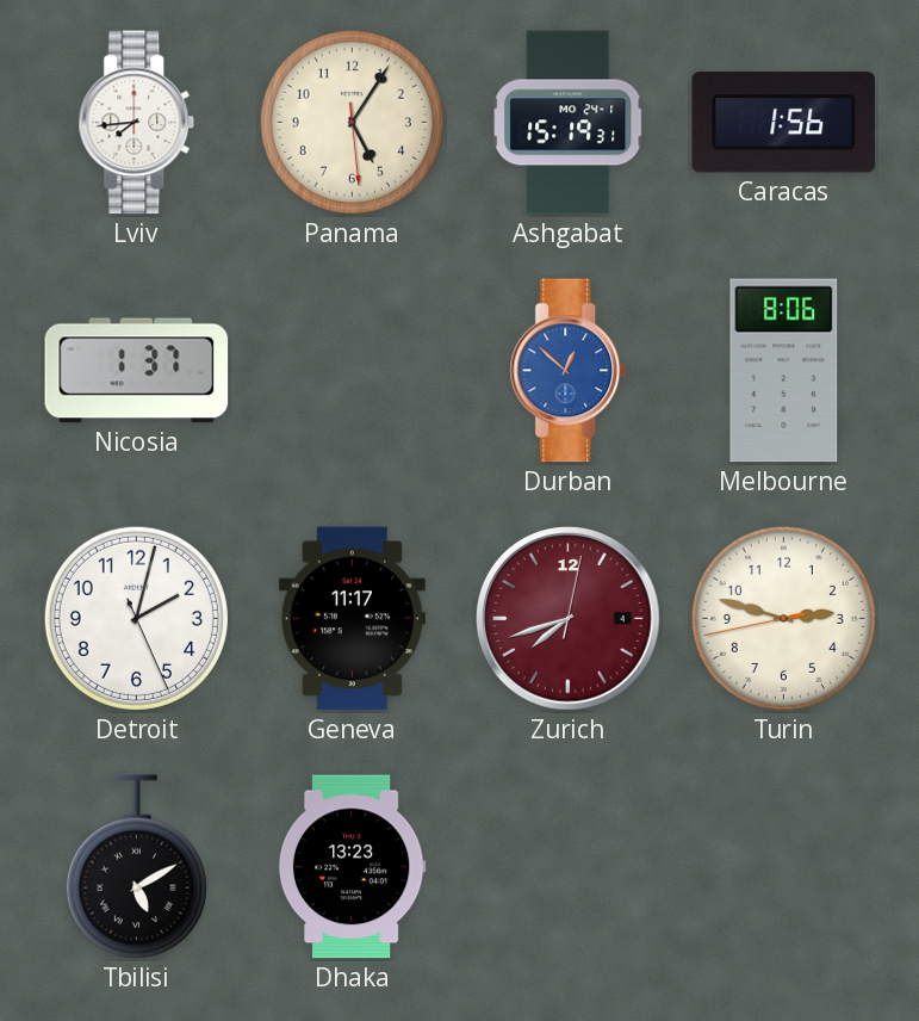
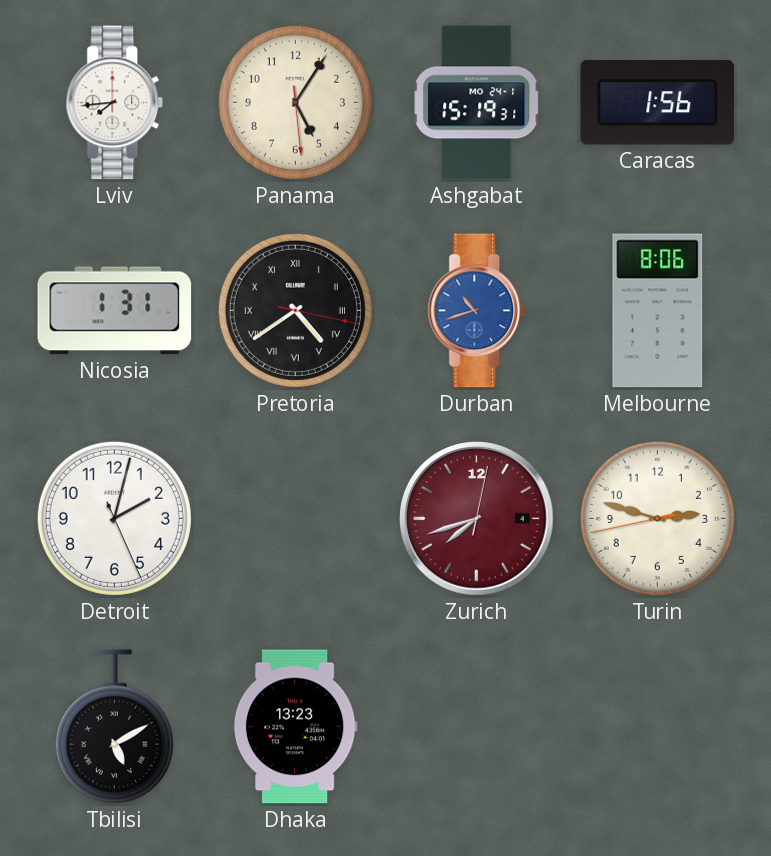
Nicosia: 1:37 -> 1:31 (115, 311)
Pretoria: none -> 4:39 (295, 310)
Durban: 12:52 -> 10:42 (477, 311)
Geneva: 11:17 -> none (352, 619)
